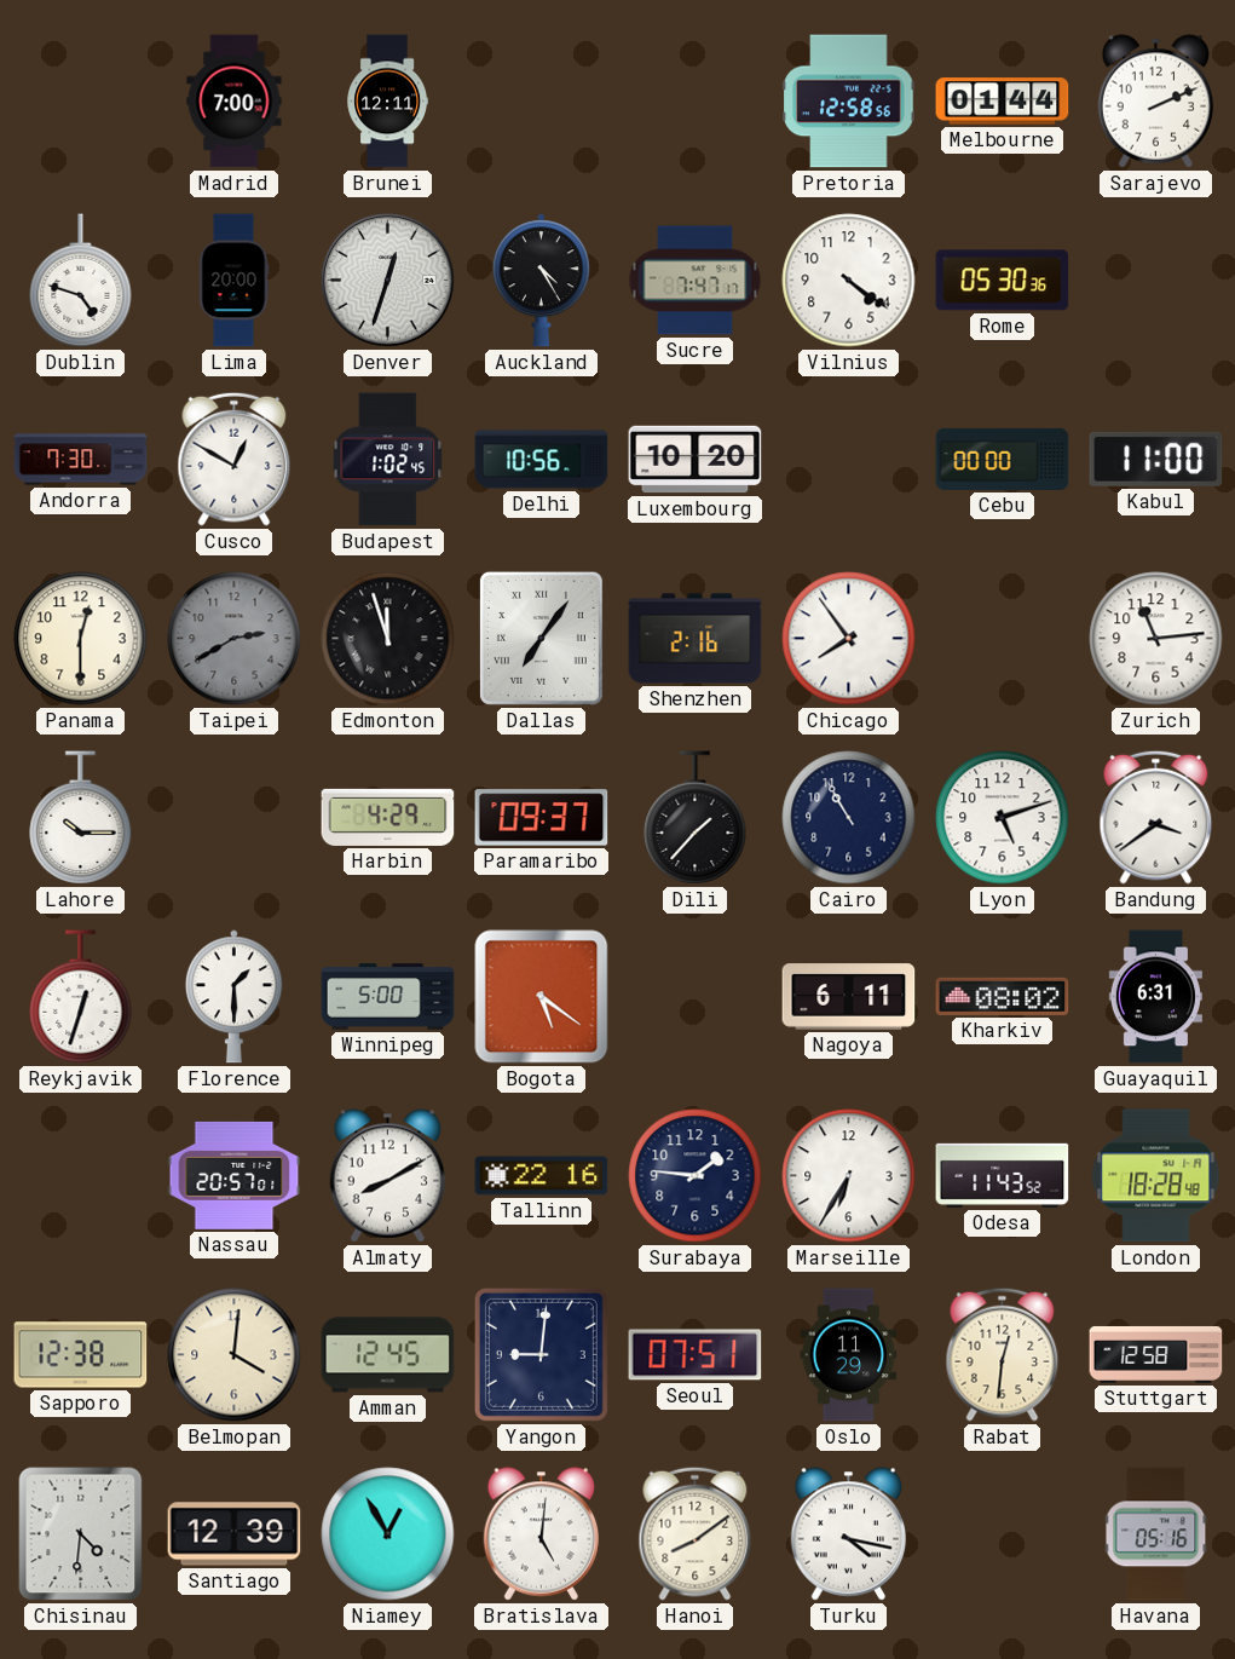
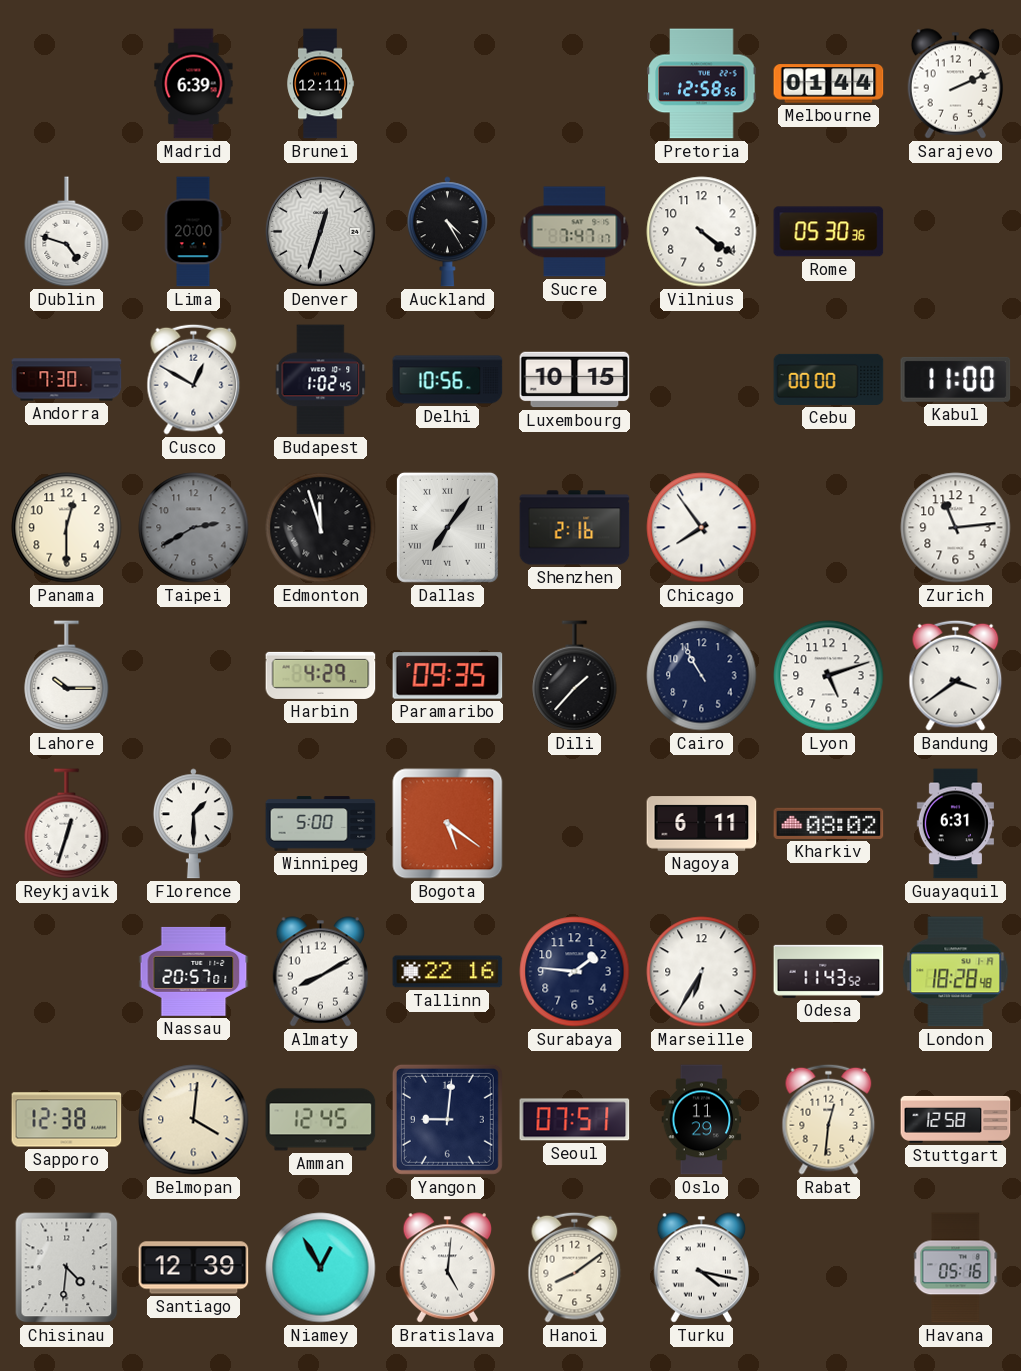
Madrid: 7:00 -> 6:39 (194, 84)
Luxembourg: 10:20 -> 10:15 (575, 380)
Paramaribo: 09:37 -> 09:35 (448, 676)
